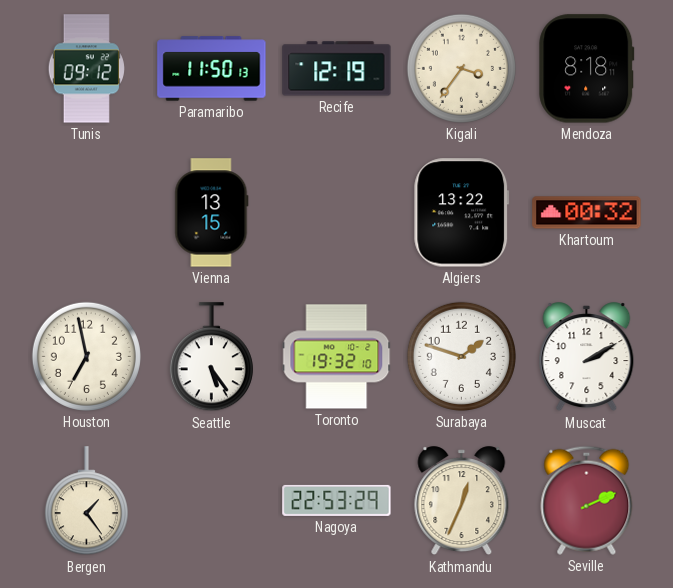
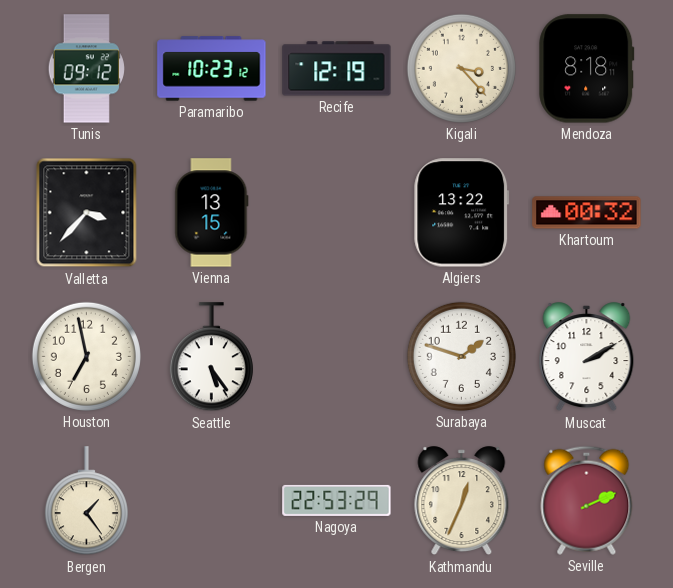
Paramaribo: 11:50 -> 10:23 (212, 69)
Kigali: 3:36 -> 3:23 (461, 68)
Valletta: none -> 3:37 (87, 213)
Toronto: 19:32 -> none (337, 357)
